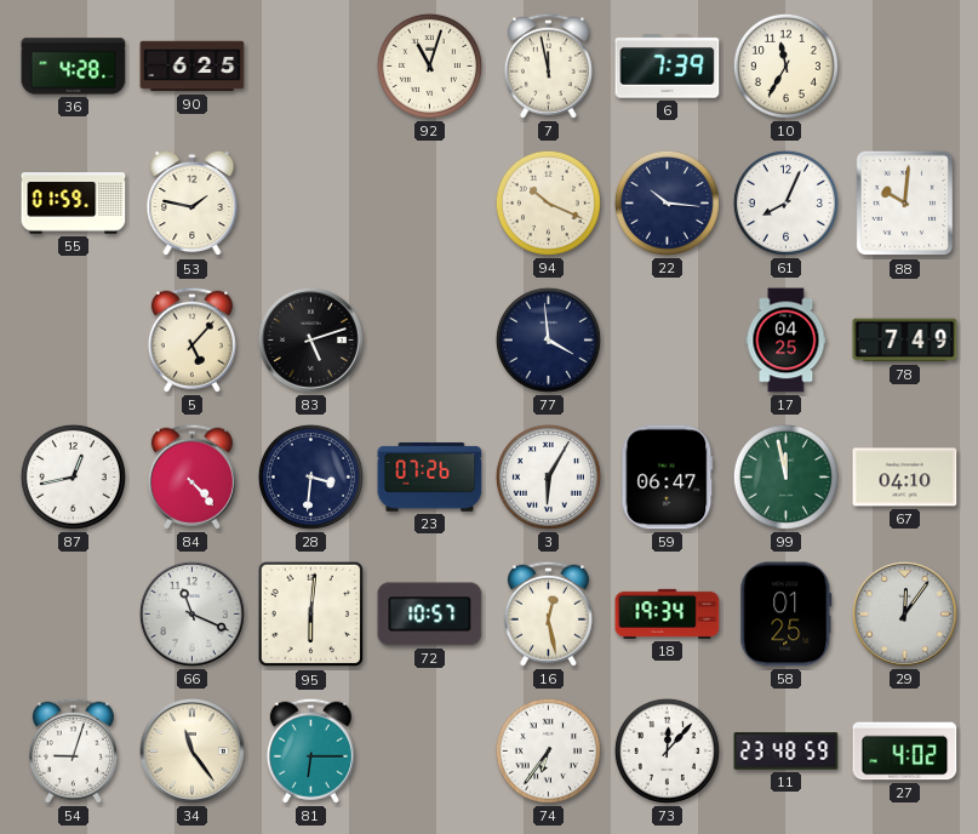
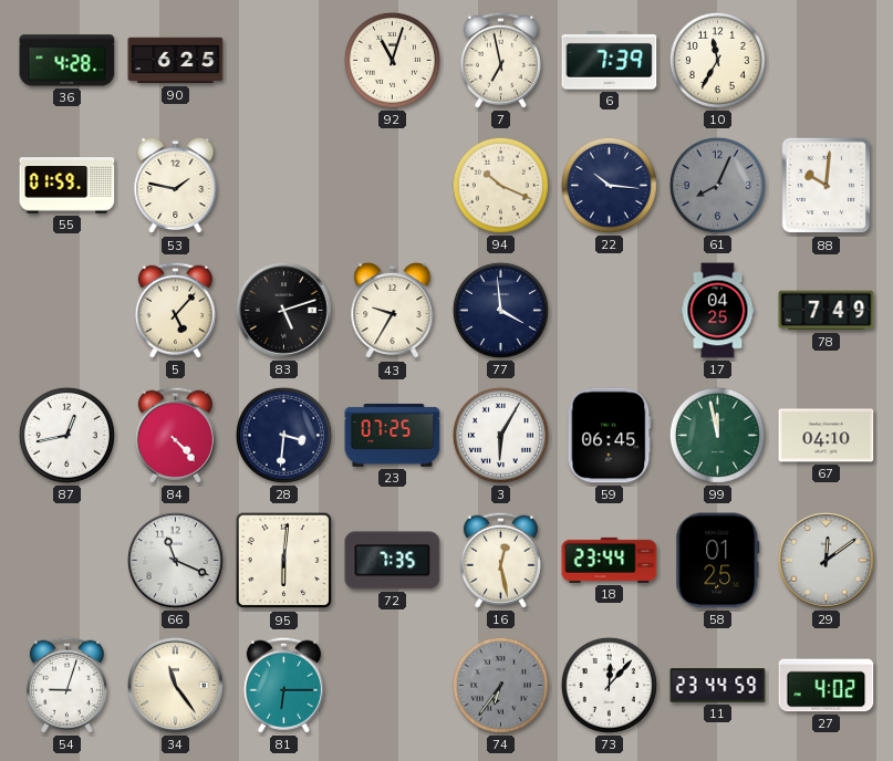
7: 11:58 -> 6:58 (500, 60)
61 dial: white -> grey (717, 185)
43: none -> 9:35 (393, 311)
23: 07:26 -> 07:25 (393, 436)
59: 06:47 -> 06:45 (610, 436)
72: 10:57 -> 7:35 (393, 561)
18: 19:34 -> 23:44 (610, 560)
29: 12:06 -> 12:09 (825, 560)
74 dial: white -> grey (500, 685)
11: 23:48 -> 23:44 (718, 686)
